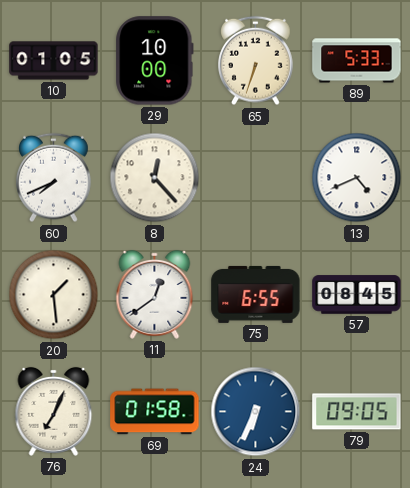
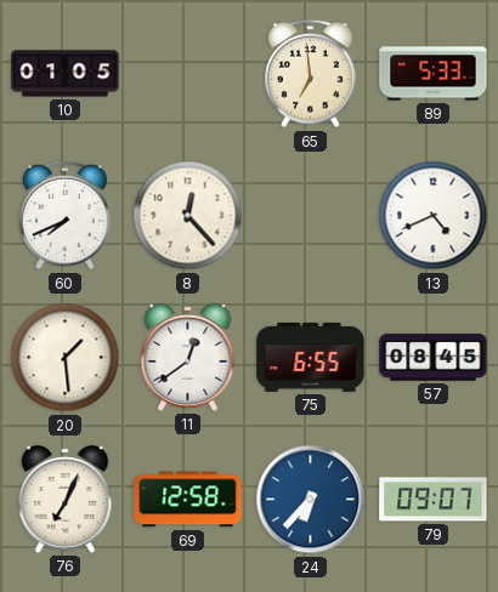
29: 10:00 -> none (155, 61)
65: 6:33 -> 6:59 (311, 74)
69: 01:58 -> 12:58 (188, 500)
24: 6:34 -> 6:37 (311, 500)
79: 09:05 -> 09:07 (434, 500)
